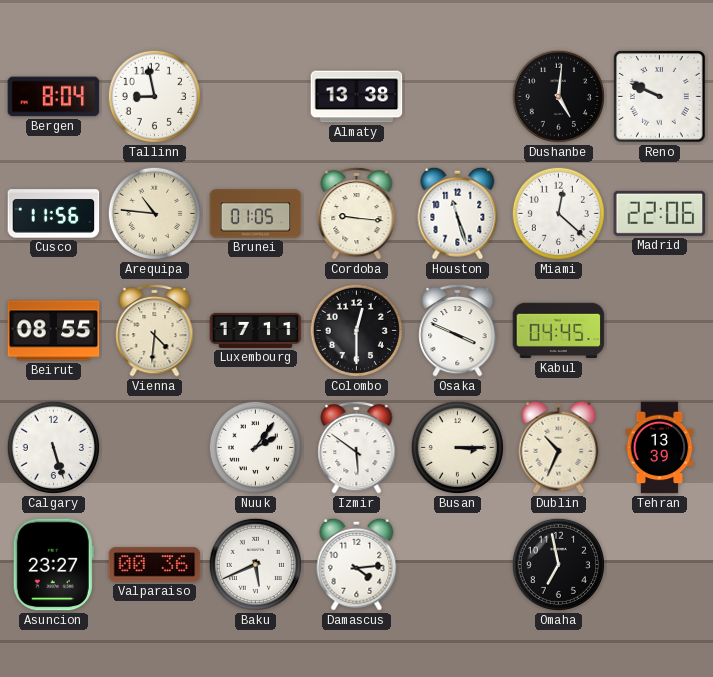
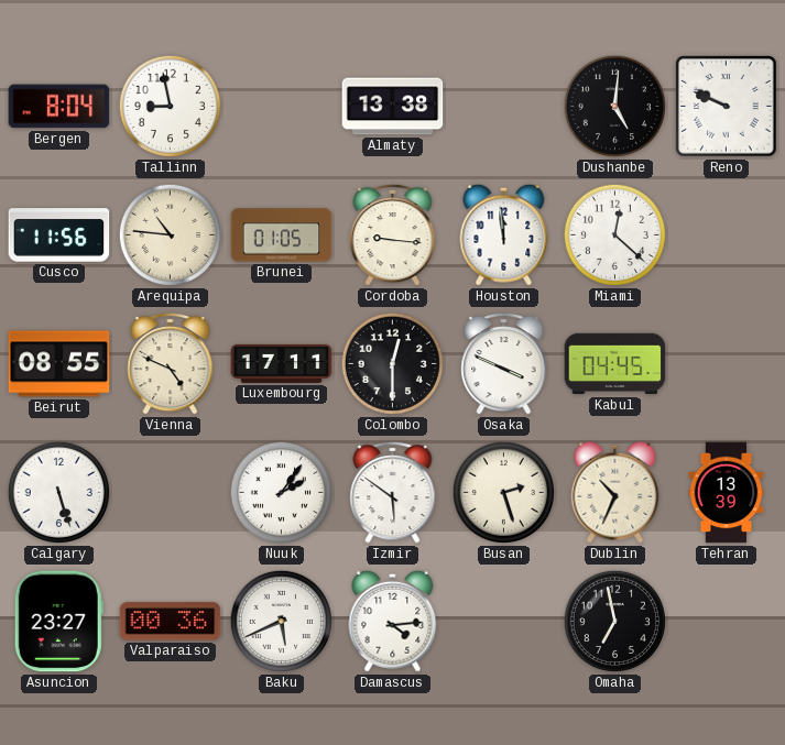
Houston: 11:27 -> 11:59 (504, 234)
Madrid: 22:06 -> none (660, 213)
Vienna: 4:31 -> 4:49 (171, 363)
Busan: 3:15 -> 2:27 (503, 492)
